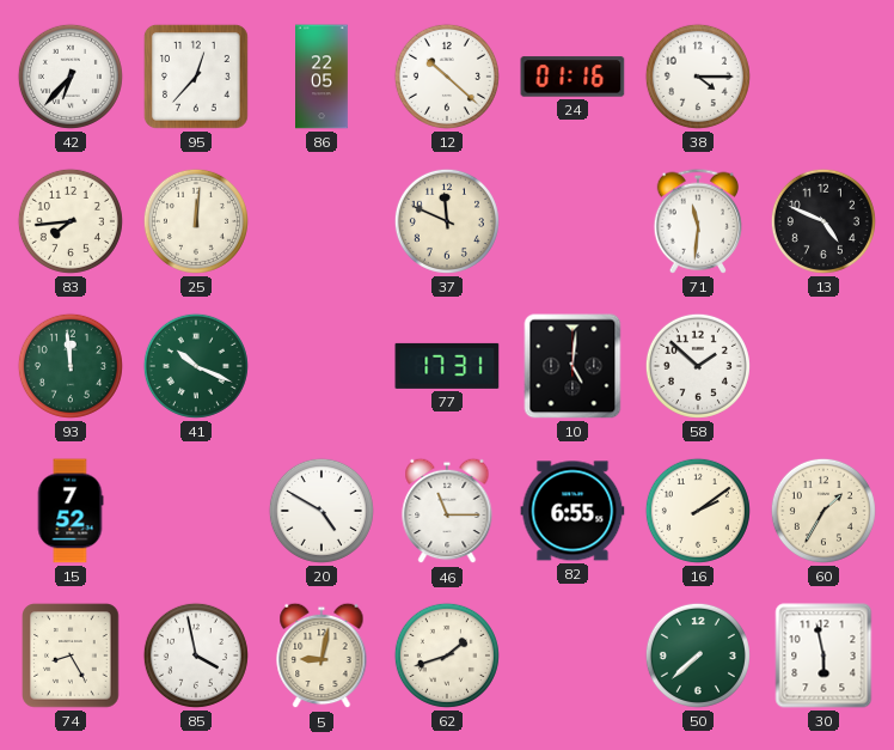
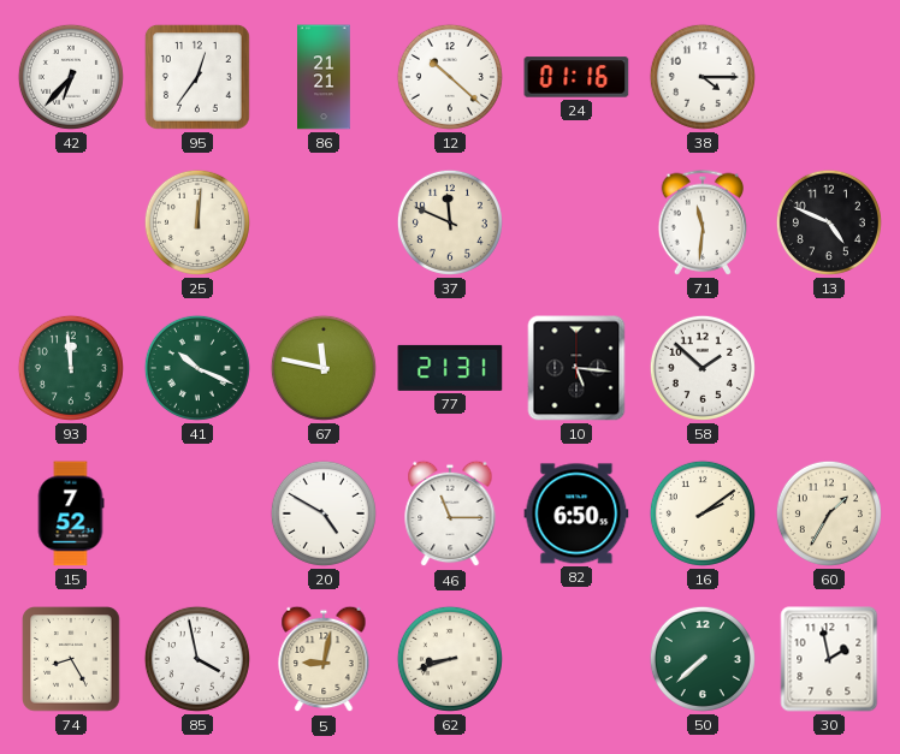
95: 12:37 -> 12:36 (197, 77)
86: 22:05 -> 21:21 (325, 77)
83: 7:44 -> none (71, 221)
67: none -> 11:47 (324, 368)
77: 17:31 -> 21:31 (450, 368)
10: 5:01 -> 5:16 (576, 368)
82: 6:55 -> 6:50 (576, 513)
62: 1:42 -> 8:42 (450, 659)
30: 5:58 -> 1:58 (829, 659)
